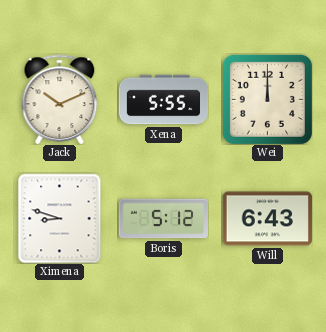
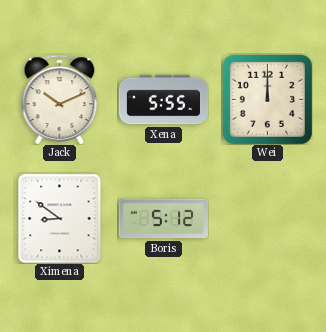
Ximena: 8:48 -> 8:51 (60, 218)
Will: 6:43 -> none (267, 219)
